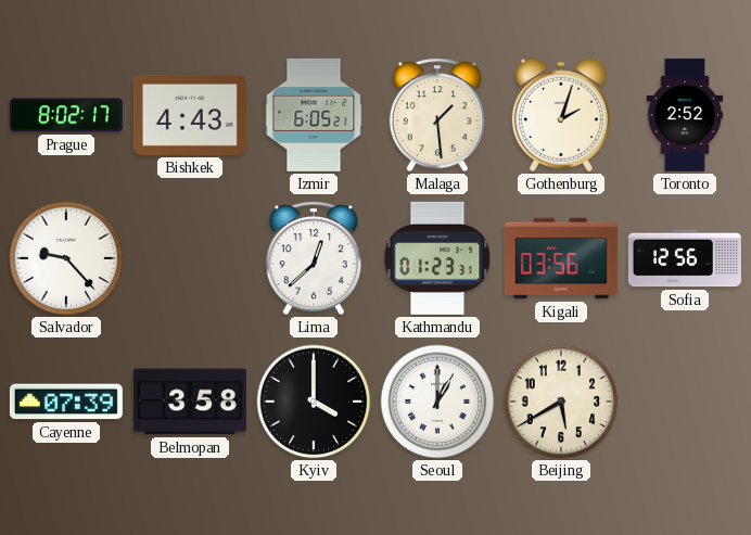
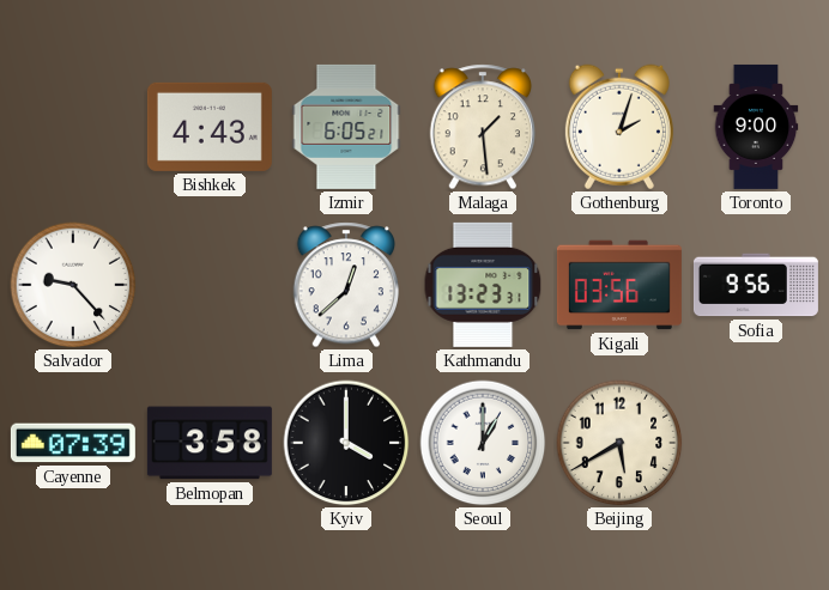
Prague: 8:02 -> none (66, 115)
Toronto: 2:52 -> 9:00 (756, 127)
Kathmandu: 01:23 -> 13:23 (483, 285)
Sofia: 12:56 -> 9:56 (756, 285)
